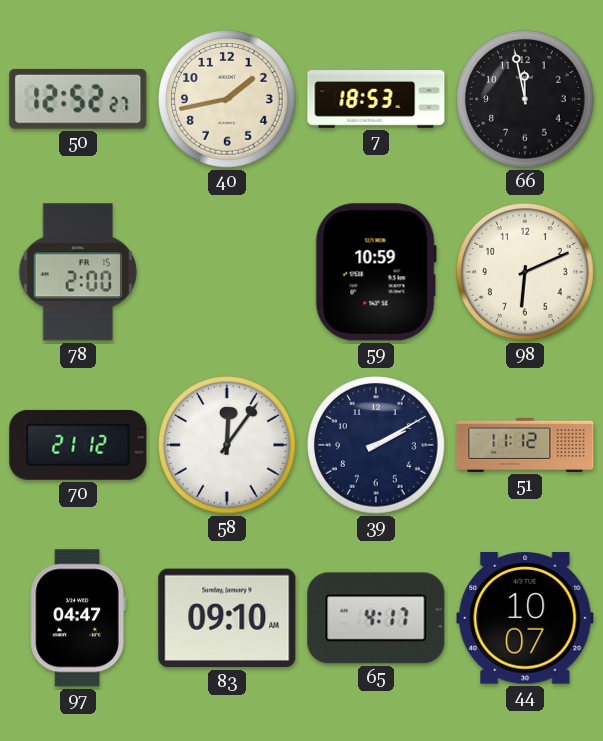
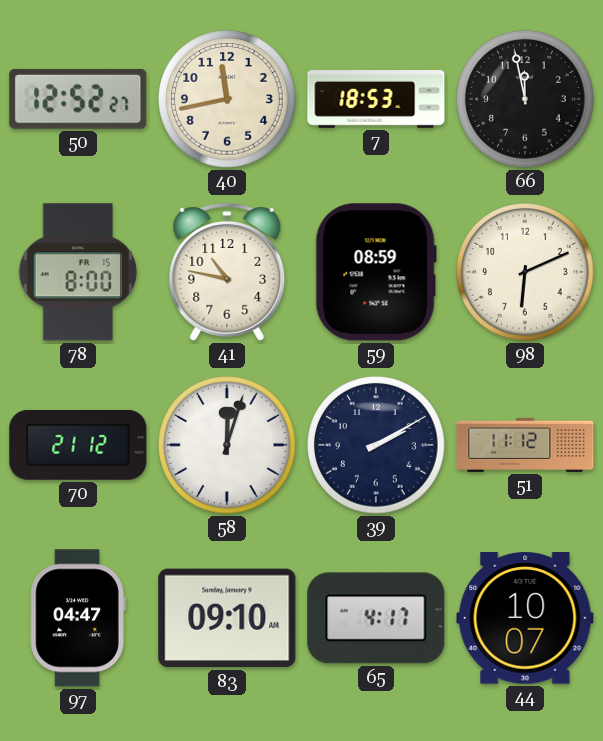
40: 1:43 -> 11:43 (227, 99)
78: 2:00 -> 8:00 (78, 272)
41: none -> 10:47 (227, 272)
59: 10:59 -> 08:59 (376, 272)
58: 12:06 -> 12:03 (227, 445)
